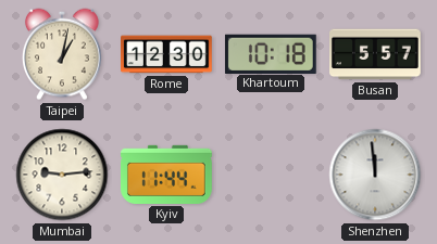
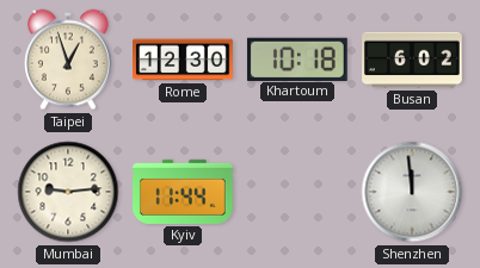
Taipei: 1:02 -> 12:57 (68, 60)
Busan: 5:57 -> 6:02 (413, 60)
